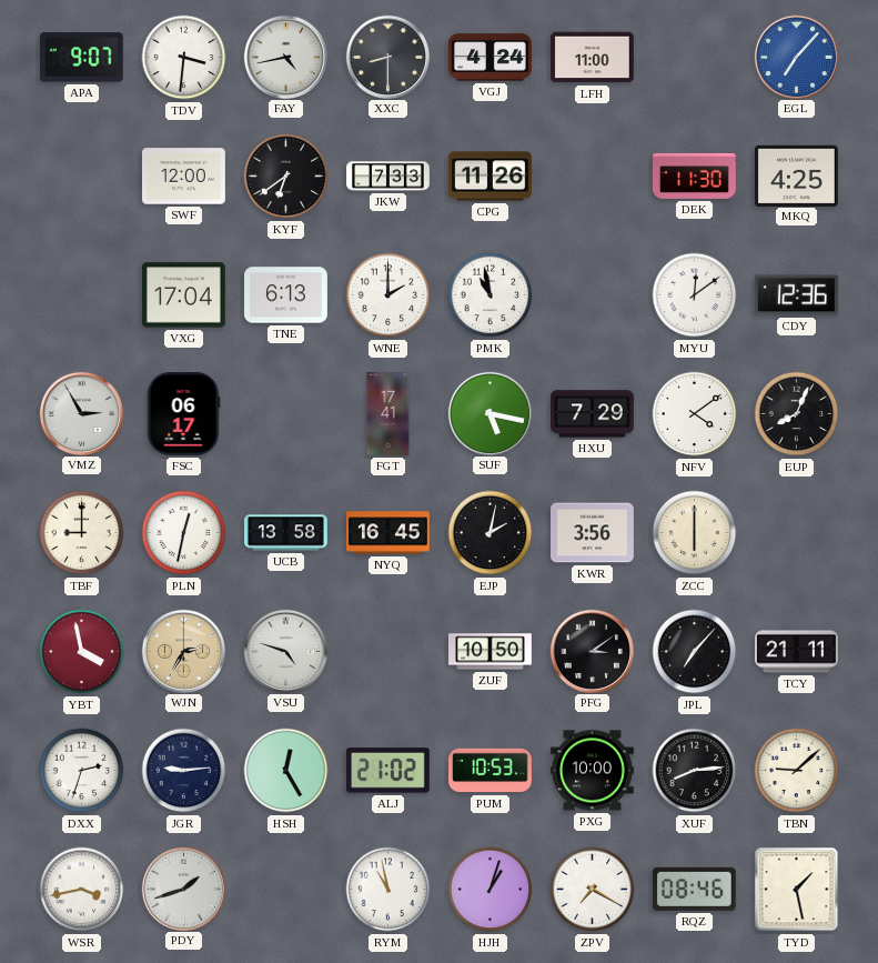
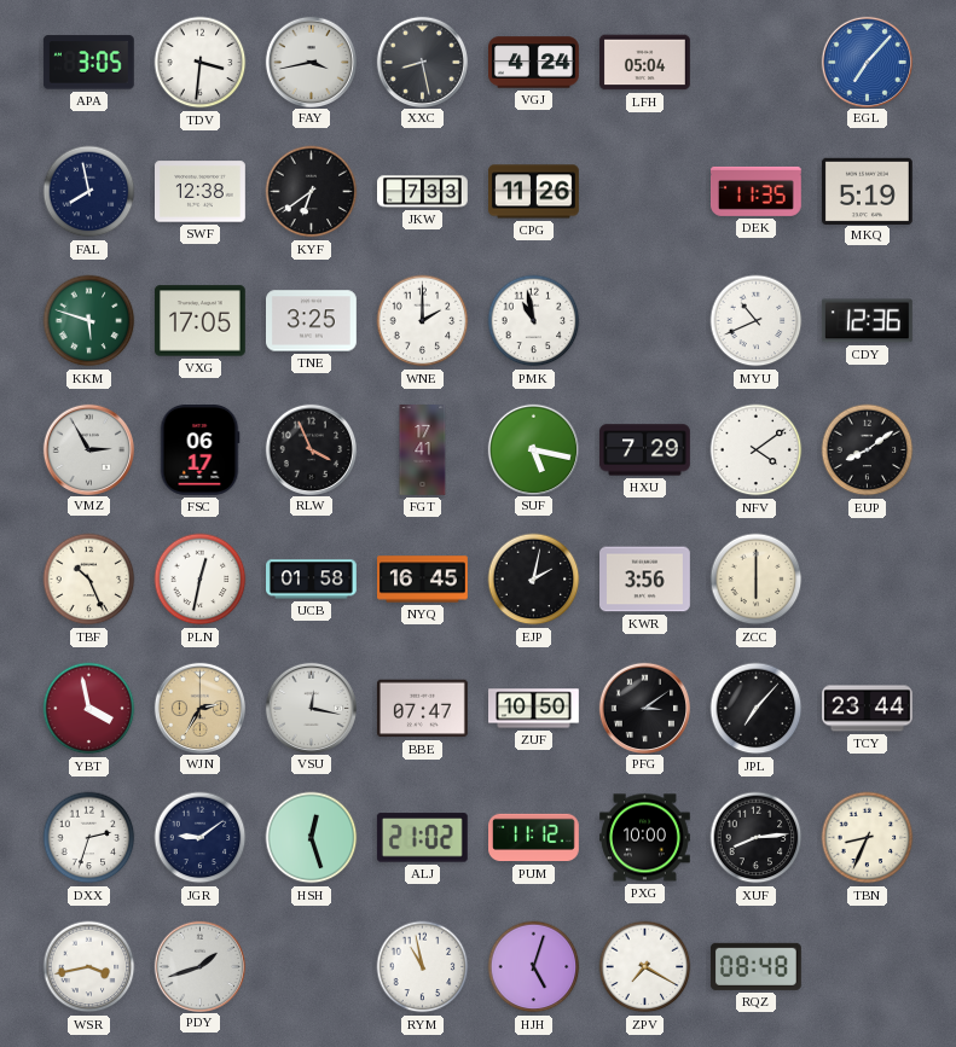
APA: 9:07 -> 3:05 (88, 63)
FAY: 4:43 -> 3:43 (311, 62)
XXC: 8:30 -> 8:28 (422, 62)
LFH: 11:00 -> 05:04 (645, 63)
FAL: none -> 7:58 (89, 192)
SWF: 12:00 -> 12:38 (201, 192)
DEK: 11:30 -> 11:35 (757, 191)
MKQ: 4:25 -> 5:19 (868, 191)
KKM: none -> 5:48 (89, 321)
VXG: 17:04 -> 17:05 (201, 321)
TNE: 6:13 -> 3:25 (312, 321)
MYU: 12:09 -> 10:41 (757, 321)
RLW: none -> 3:56 (311, 449)
EUP: 8:04 -> 8:09 (868, 450)
TBF: 9:00 -> 10:26 (89, 580)
UCB: 13:58 -> 01:58 (312, 580)
VSU: 4:48 -> 12:17 (311, 708)
BBE: none -> 07:47 (423, 709)
TCY: 21:11 -> 23:44 (868, 709)
JGR: 9:14 -> 9:09 (201, 838)
HSH: 12:25 -> 12:27 (312, 838)
PUM: 10:53 -> 11:12 (534, 838)
TBN: 9:08 -> 8:34 (868, 838)
HJH: 1:03 -> 5:03 (534, 967)
RQZ: 08:46 -> 08:48 (755, 966)
TYD: 1:28 -> none (797, 890)
